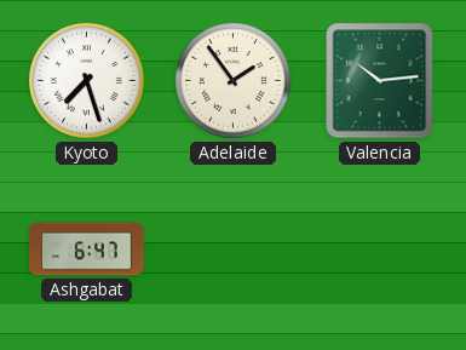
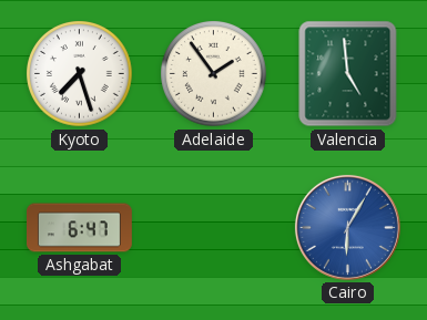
Valencia: 10:14 -> 4:59 (348, 74)
Cairo: none -> 6:05 (347, 227)
